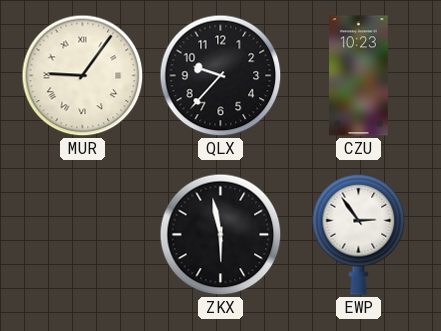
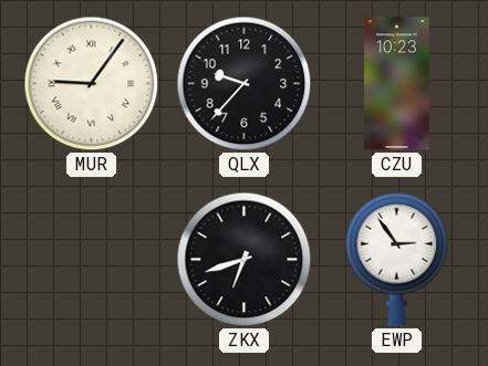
ZKX: 5:58 -> 6:42 (245, 260)
